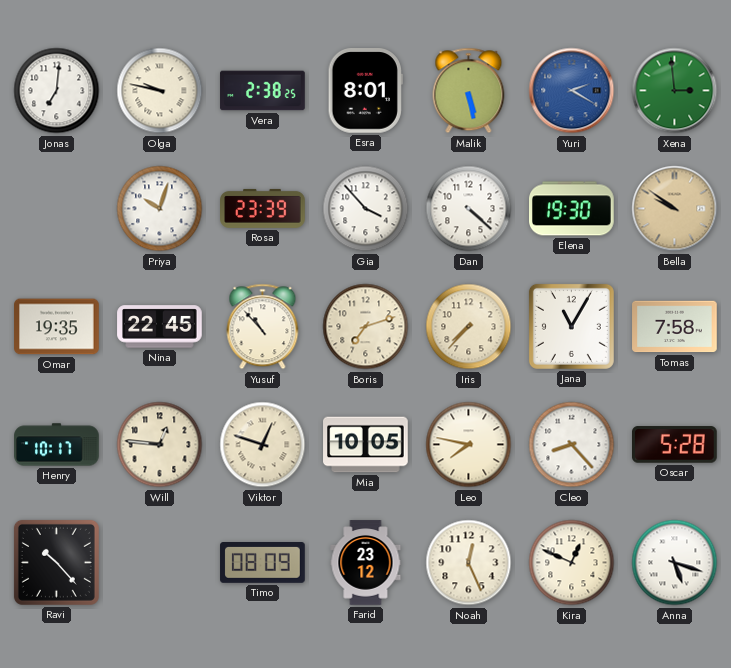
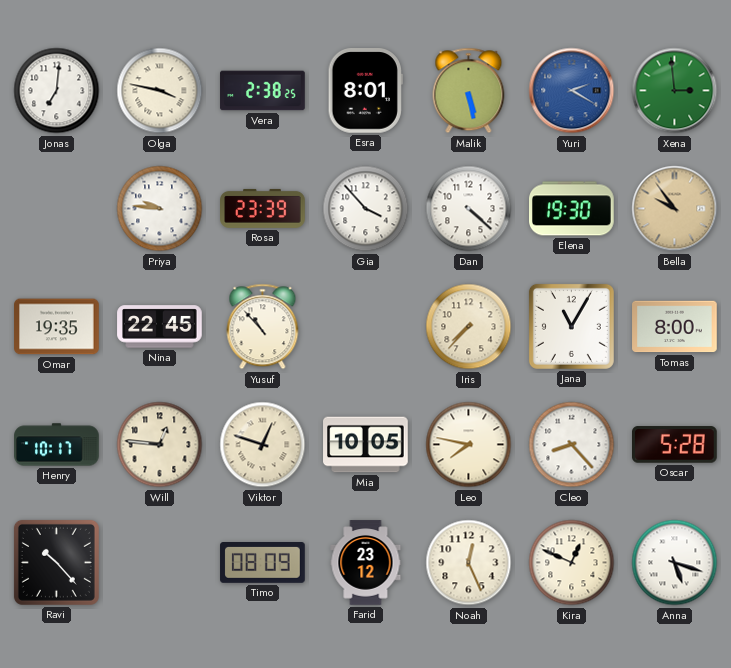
Olga: 9:47 -> 3:47 (160, 91)
Priya: 10:03 -> 9:46 (160, 209)
Bella: 9:51 -> 9:54 (675, 209)
Boris: 7:12 -> none (366, 327)
Tomas: 7:58 -> 8:00 (675, 327)
